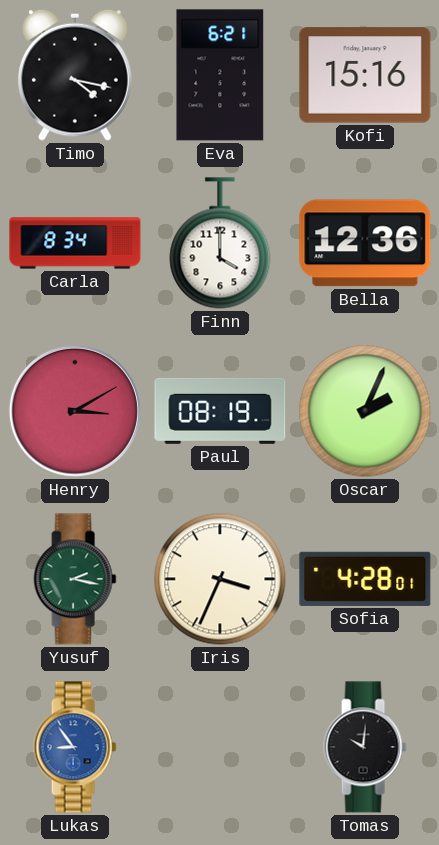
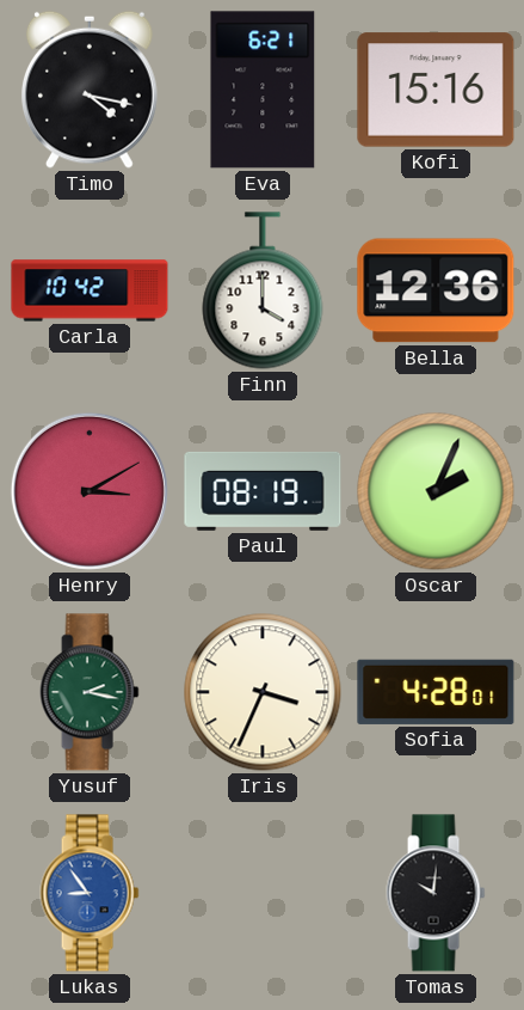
Carla: 8:34 -> 10:42 (90, 290)
